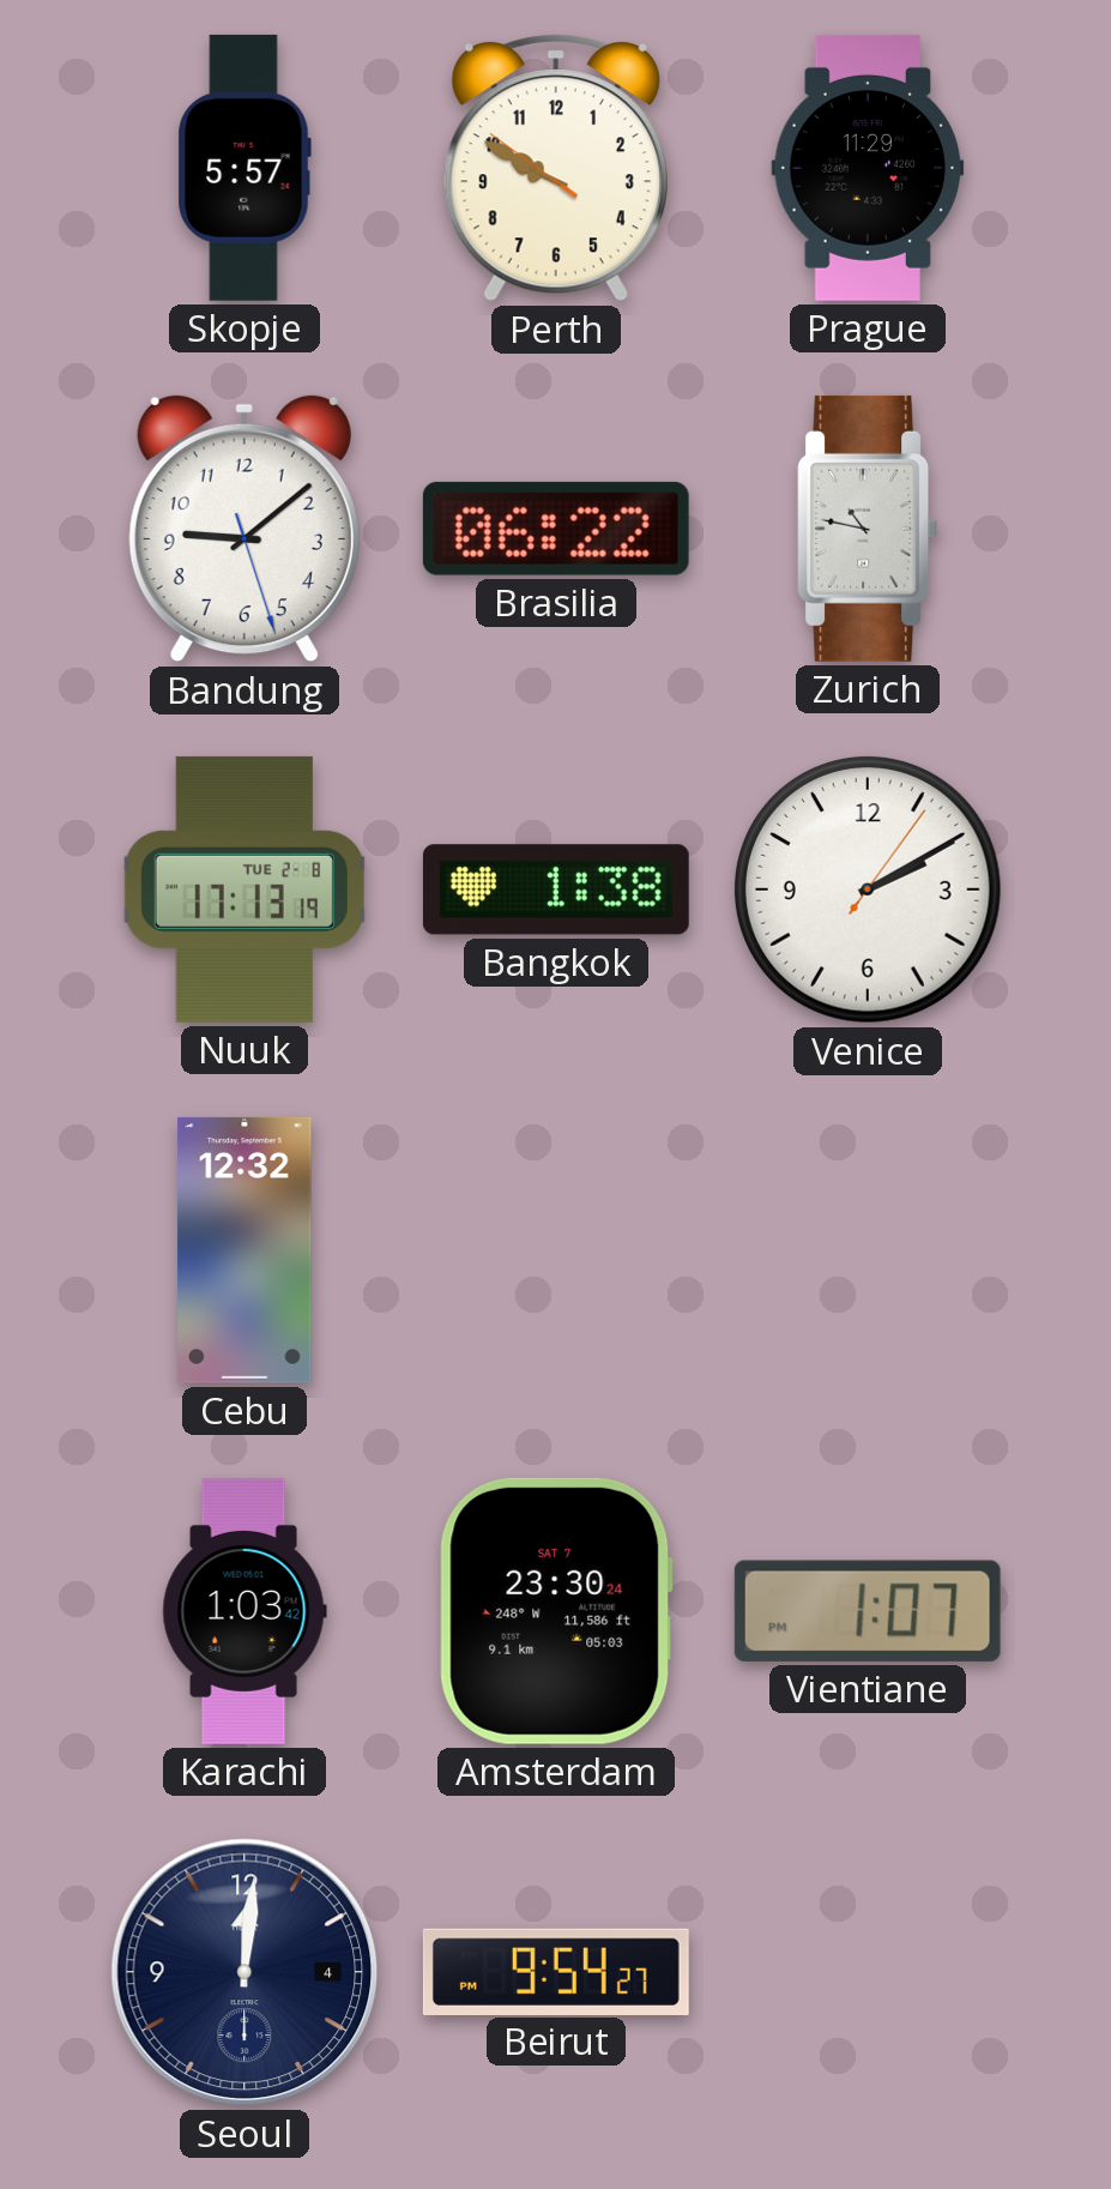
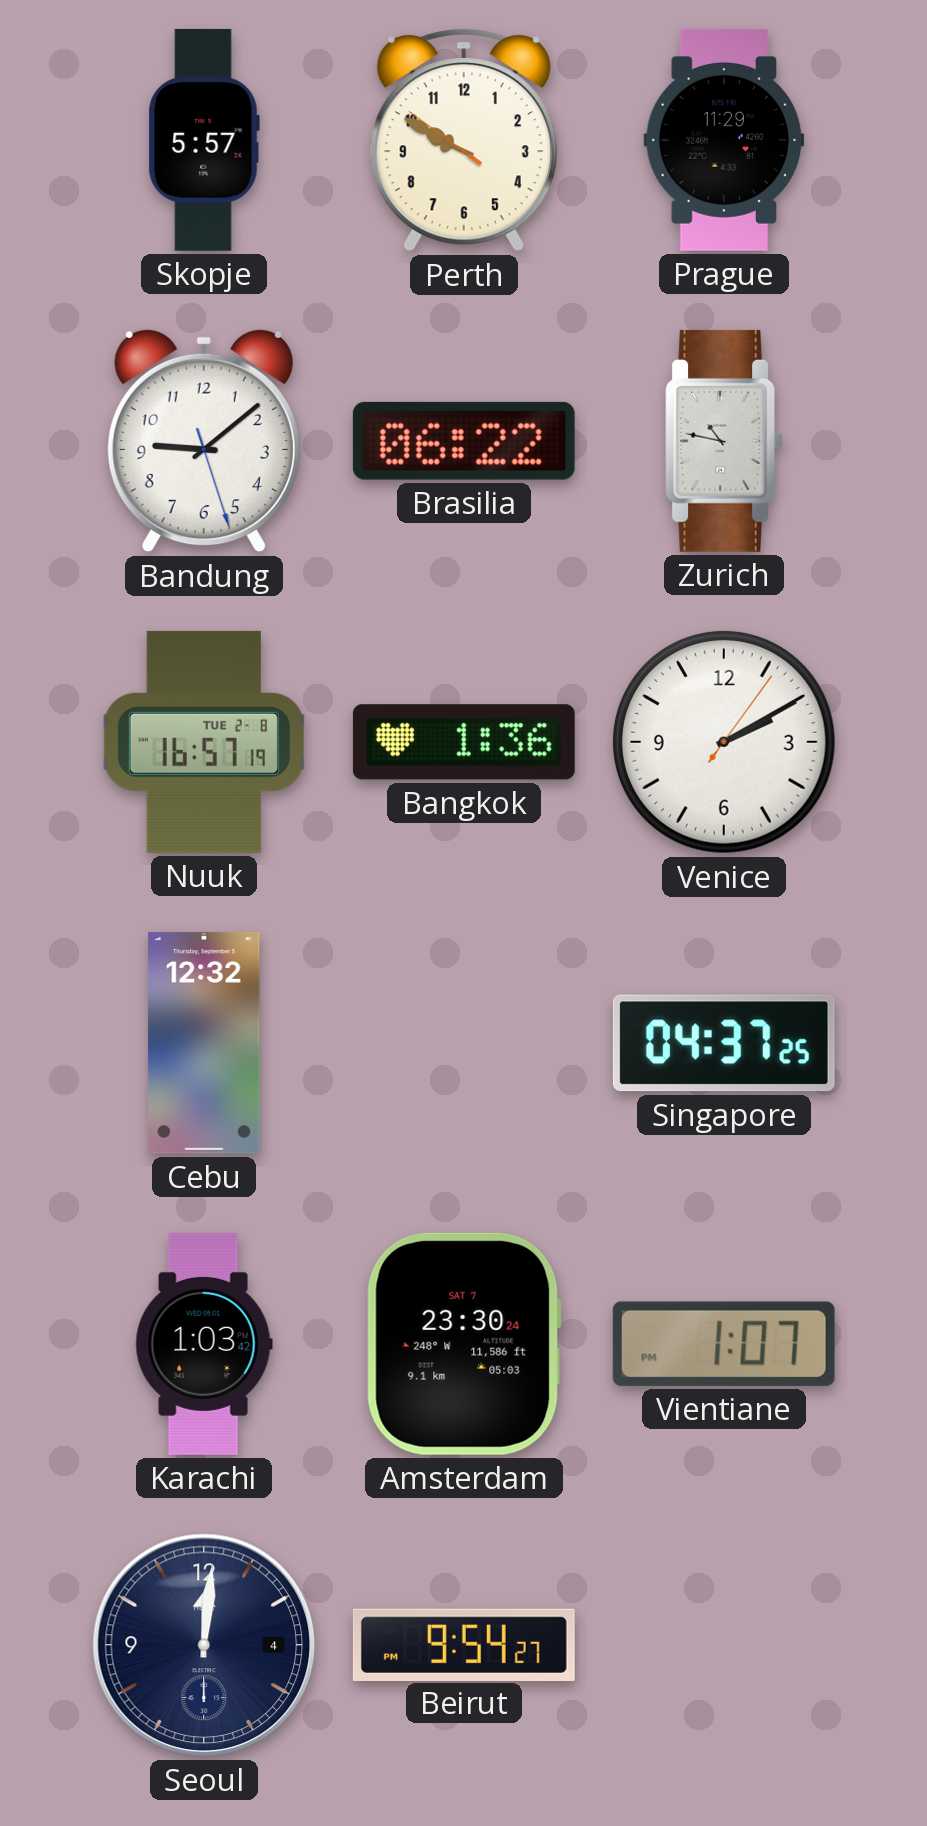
Nuuk: 17:13 -> 16:57 (204, 742)
Bangkok: 1:38 -> 1:36 (464, 742)
Singapore: none -> 04:37 (724, 1043)
